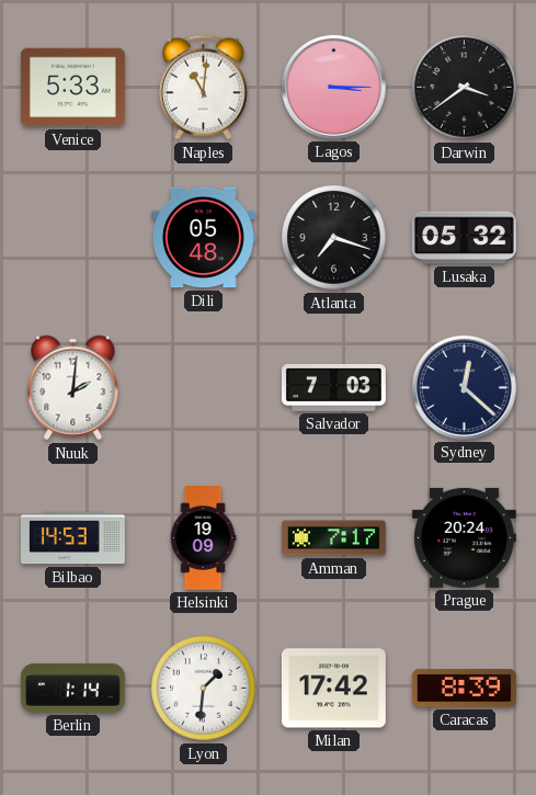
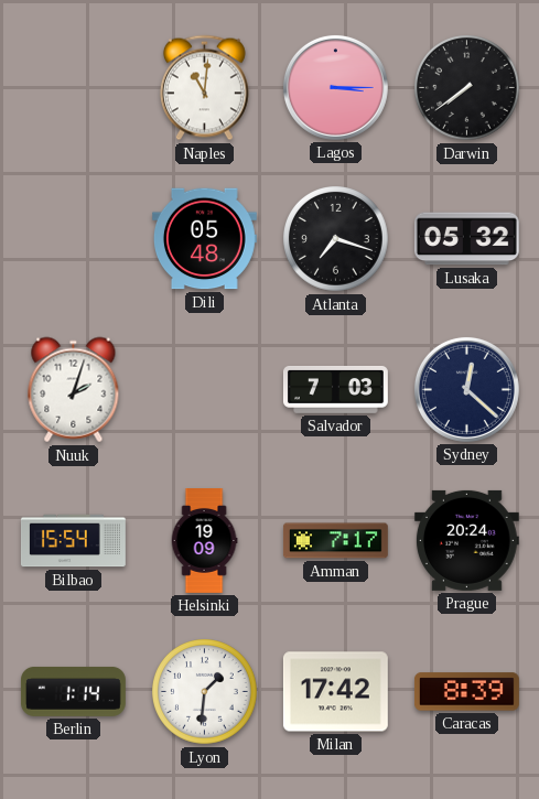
Venice: 5:33 -> none (72, 88)
Darwin: 3:39 -> 7:39 (467, 88)
Nuuk: 2:01 -> 2:03 (74, 390)
Bilbao: 14:53 -> 15:54 (73, 541)
